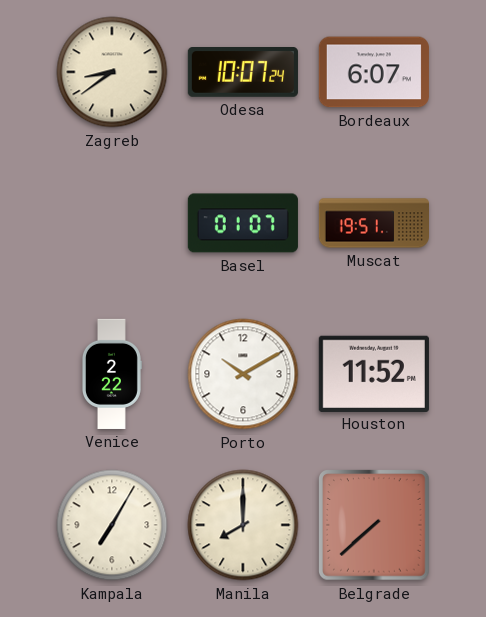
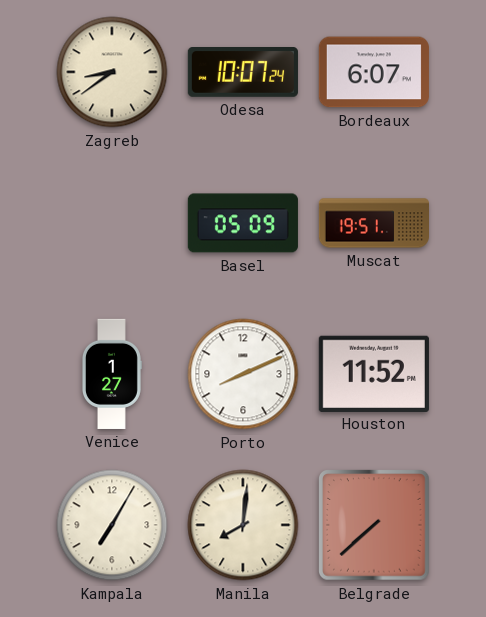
Basel: 01:07 -> 05:09 (243, 223)
Venice: 2:22 -> 1:27 (111, 374)
Porto: 10:10 -> 8:11 (243, 374)
Manila: 8:00 -> 8:01 (243, 525)
